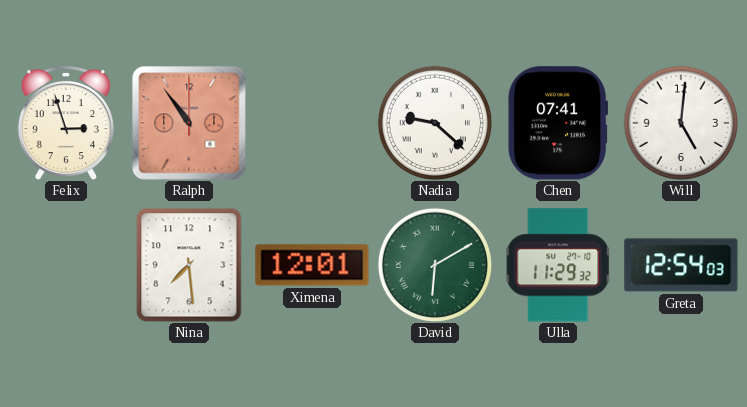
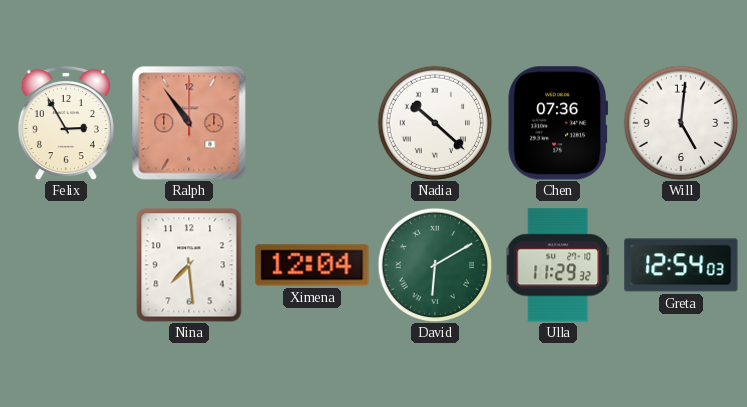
Felix: 2:57 -> 2:55 (66, 123)
Nadia: 9:22 -> 10:22 (435, 123)
Chen: 07:41 -> 07:36 (558, 123)
Ximena: 12:01 -> 12:04 (312, 265)
